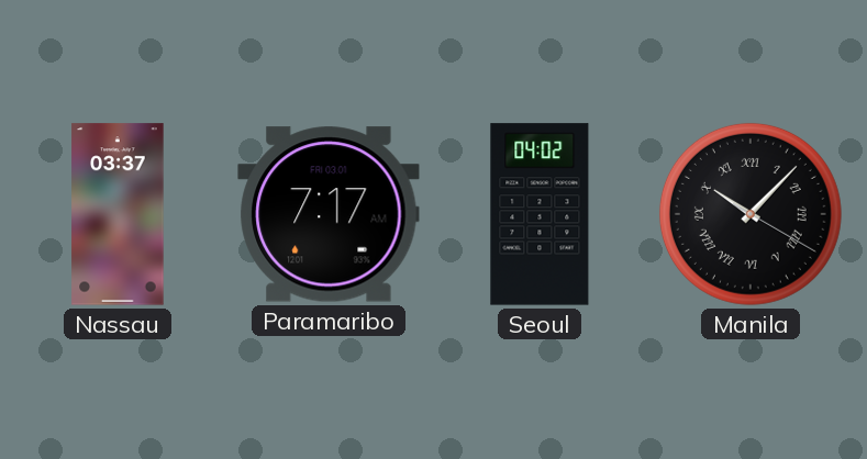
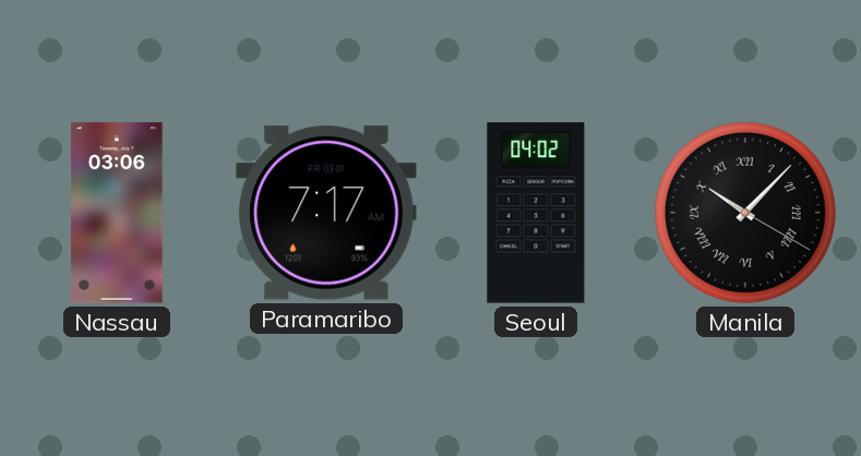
Nassau: 03:37 -> 03:06 (117, 213)
